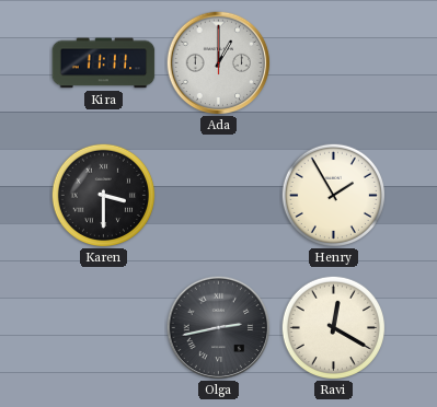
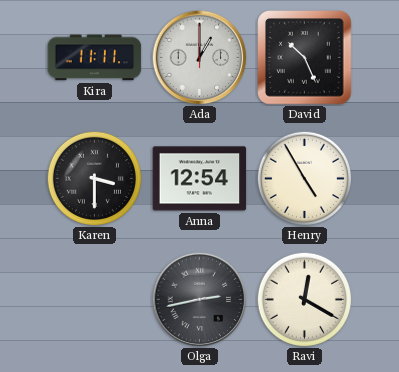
David: none -> 10:26 (305, 58)
Anna: none -> 12:54 (200, 179)
Henry: 1:55 -> 4:55 (304, 178)
